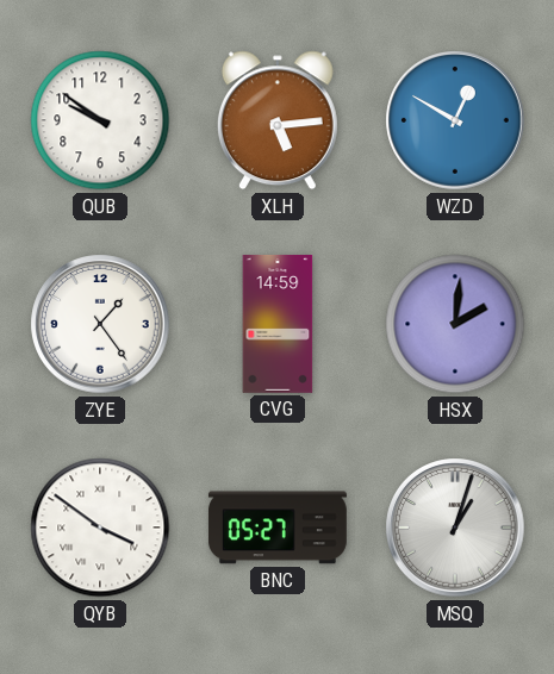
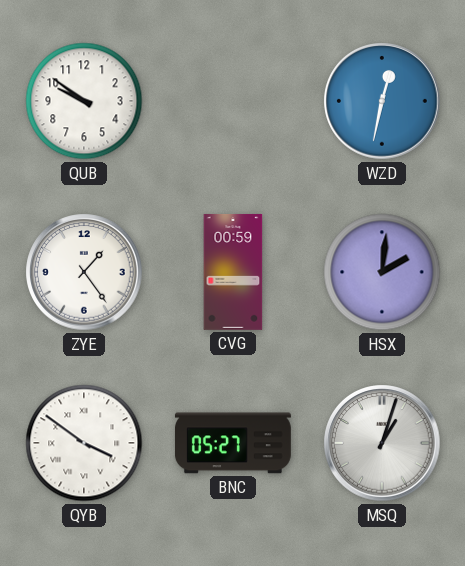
XLH: 5:14 -> none (278, 120)
WZD: 12:50 -> 12:32 (382, 101)
CVG: 14:59 -> 00:59 (233, 272)
